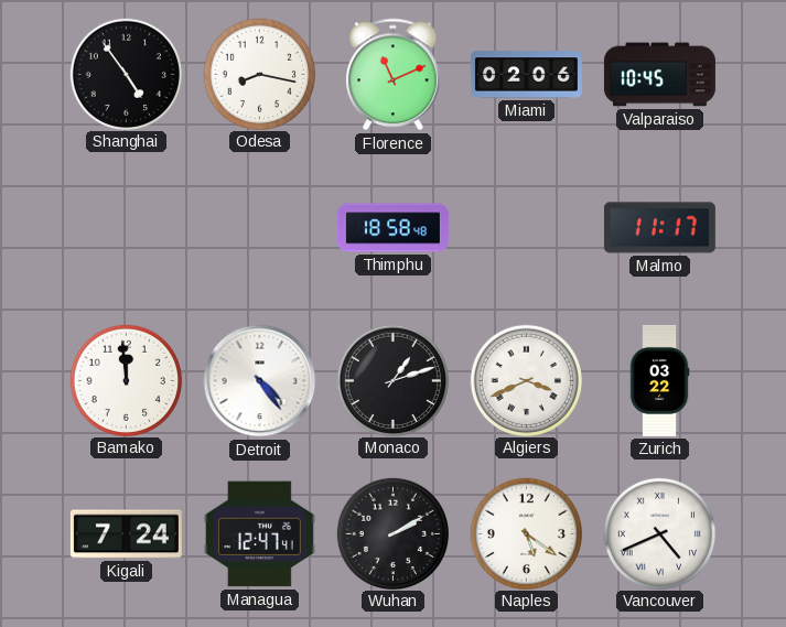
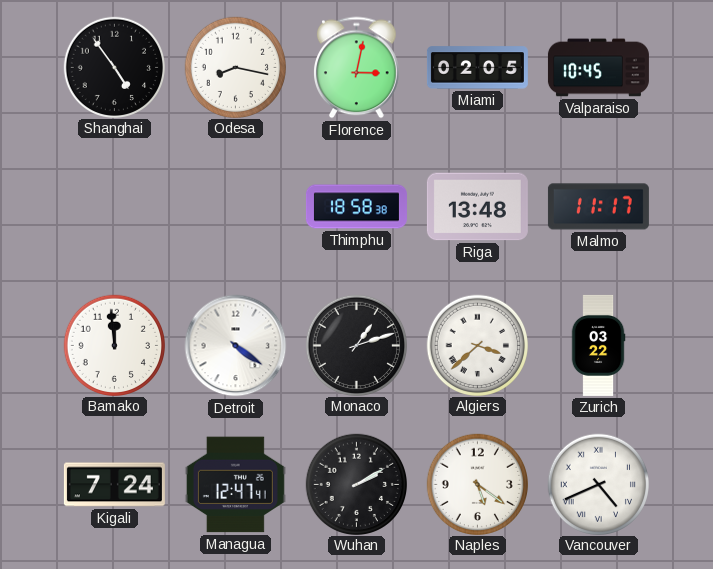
Florence: 11:11 -> 3:02 (357, 68)
Miami: 02:06 -> 02:05 (477, 68)
Thimphu: 18:58:48 -> 18:58:38 (356, 207)
Riga: none -> 13:48 (477, 207)
Detroit: 4:24 -> 4:21 (236, 346)
Algiers: 3:41 -> 3:38 (477, 345)
